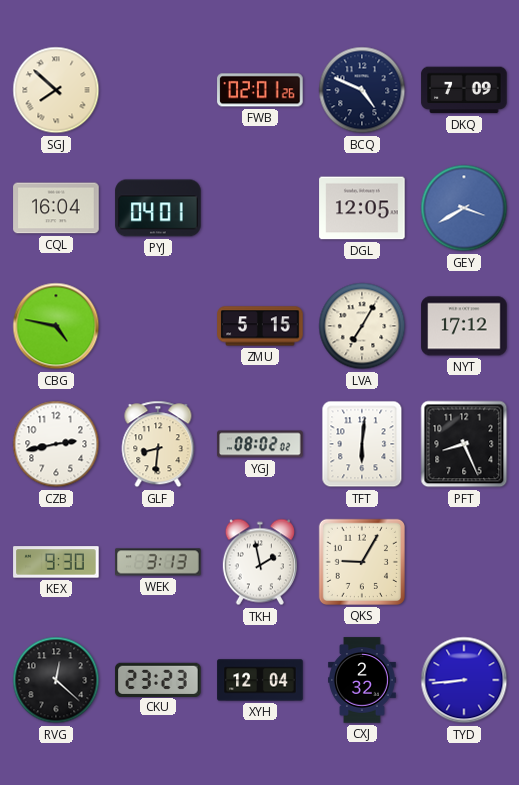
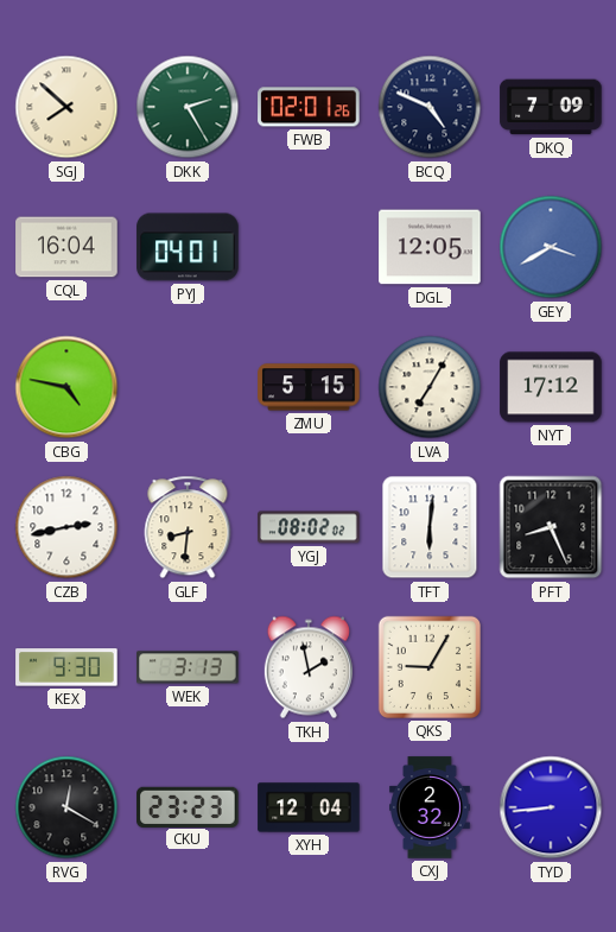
DKK: none -> 2:25 (188, 107)
RVG: 12:22 -> 12:20 (66, 807)
